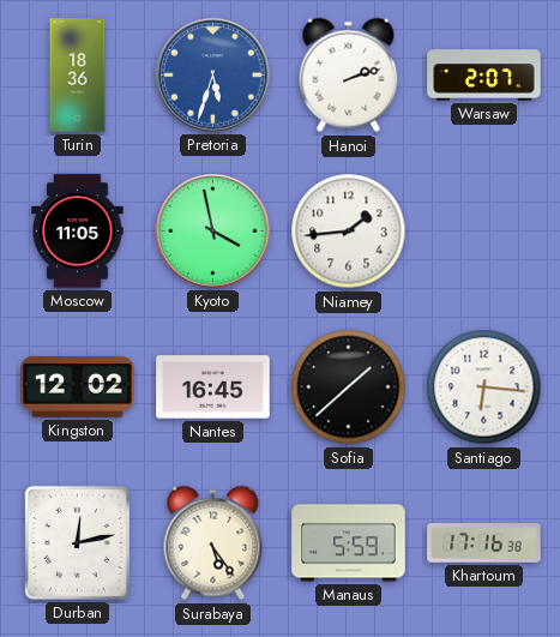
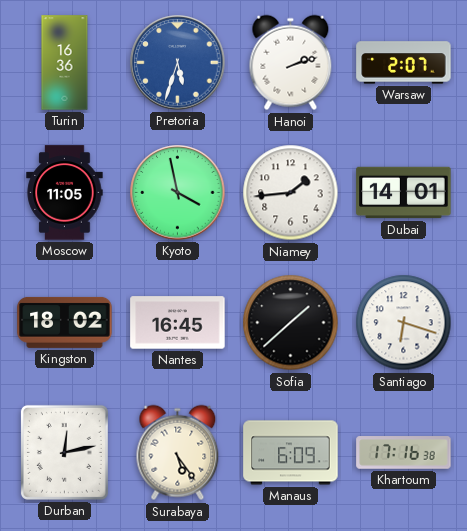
Turin: 18:36 -> 16:36 (65, 63)
Dubai: none -> 14:01 (404, 193)
Kingston: 12:02 -> 18:02 (65, 322)
Santiago: 6:16 -> 6:18 (404, 323)
Manaus: 5:59 -> 6:09 (291, 453)
